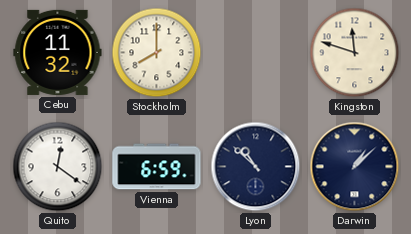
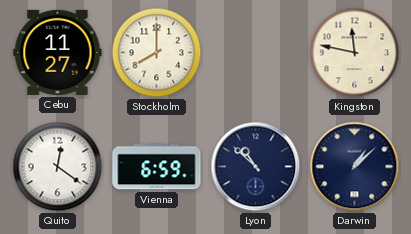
Cebu: 11:32 -> 11:27 (58, 52)
Kingston: 11:48 -> 11:47 (355, 53)
